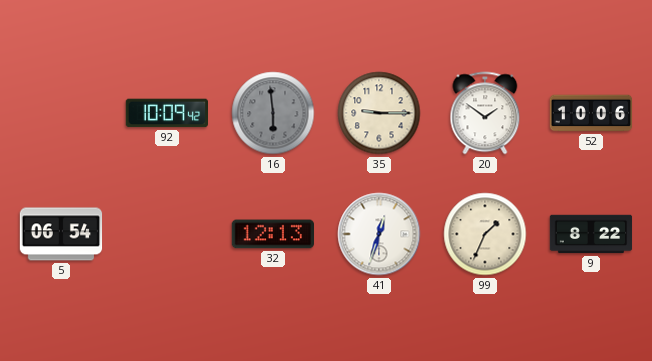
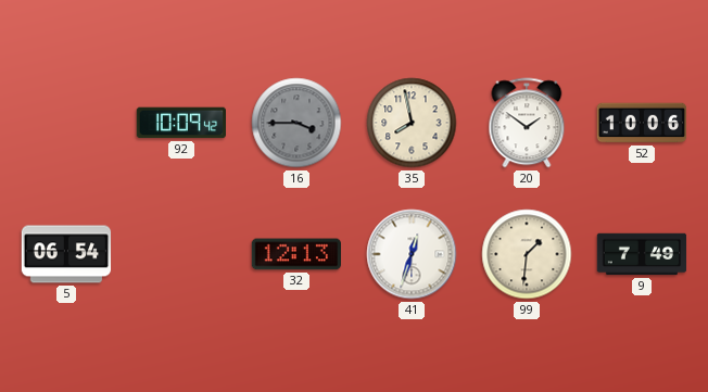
16: 5:59 -> 3:45 (296, 123)
35: 9:15 -> 7:58 (412, 123)
99: 1:34 -> 1:31 (527, 254)
9: 8:22 -> 7:49 (642, 254)
